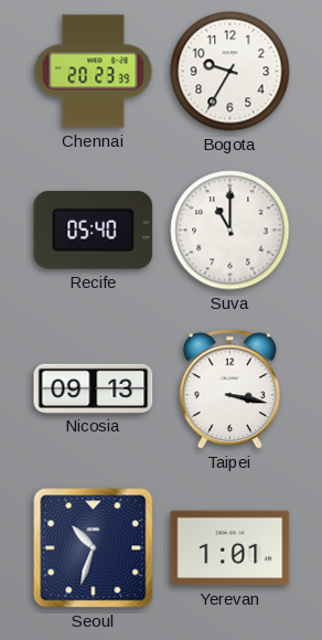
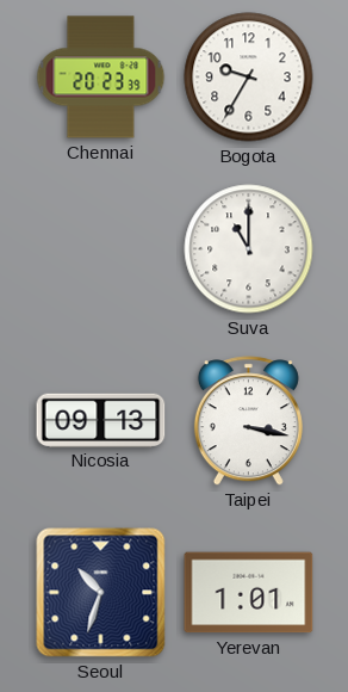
Recife: 05:40 -> none (94, 230)
